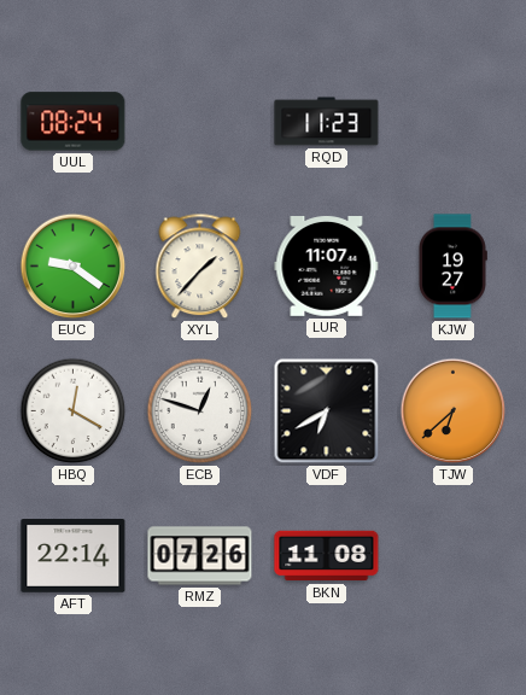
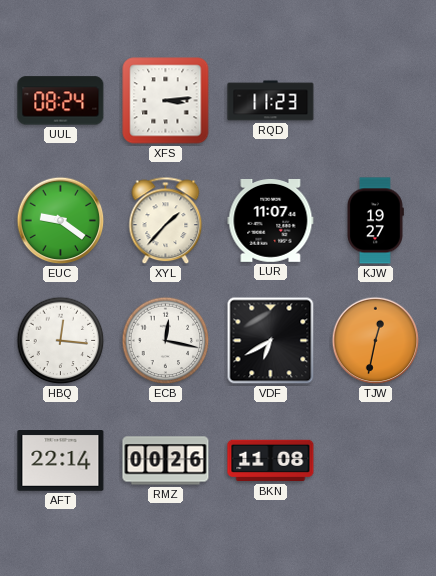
XFS: none -> 3:14 (166, 101)
HBQ: 12:20 -> 12:16 (61, 341)
ECB: 12:48 -> 12:17 (166, 341)
TJW: 6:38 -> 12:32 (376, 341)
RMZ: 07:26 -> 00:26 (166, 461)
